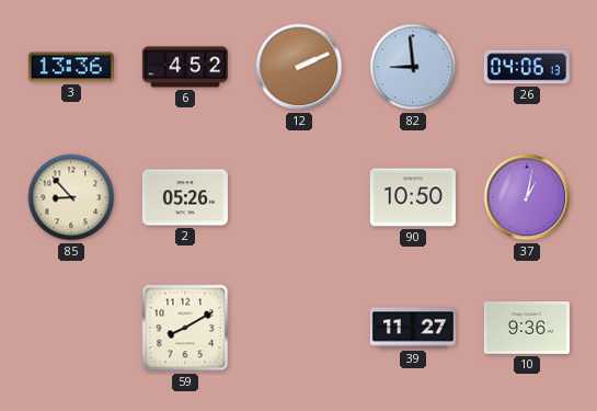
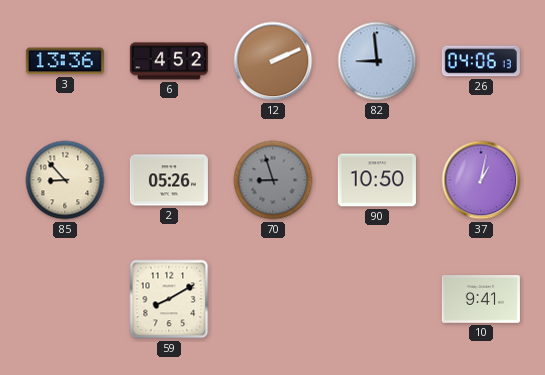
70: none -> 8:57 (273, 180)
39: 11:27 -> none (413, 328)
10: 9:36 -> 9:41 (481, 300)
